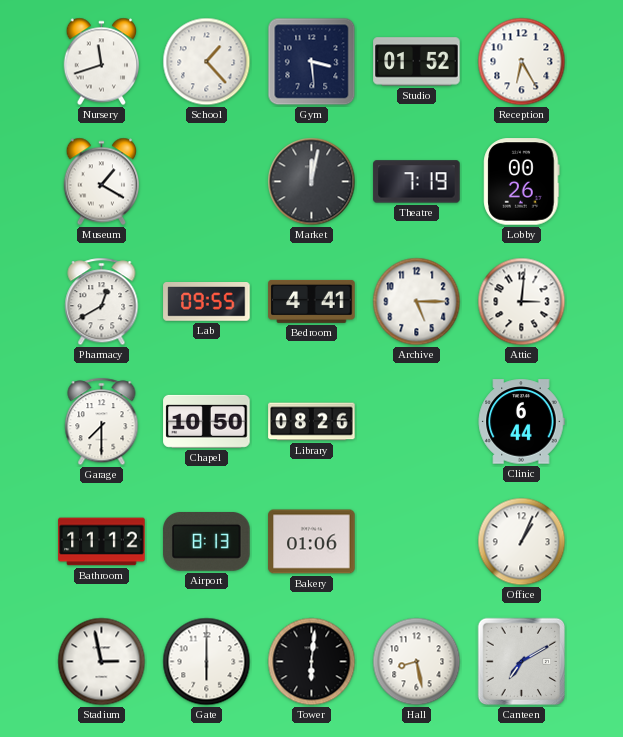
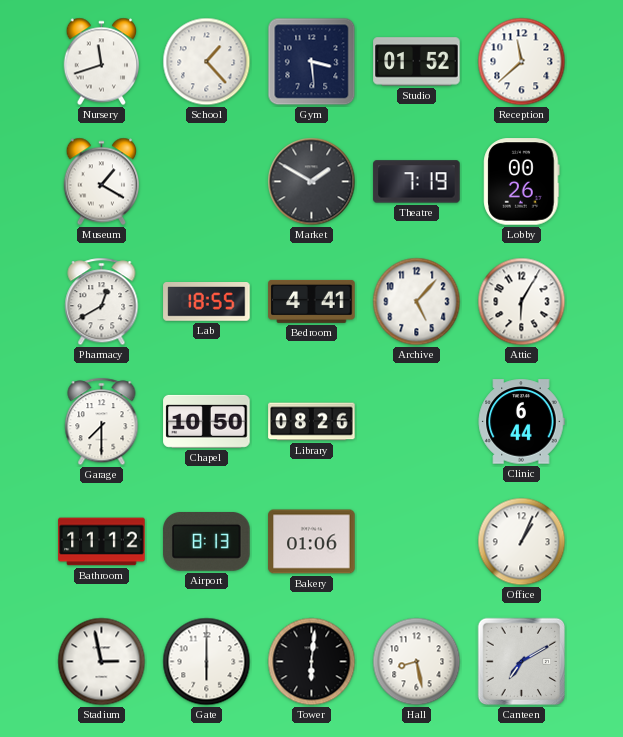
Reception: 6:25 -> 11:38 (522, 62)
Market: 12:02 -> 1:50 (312, 182)
Lab: 09:55 -> 18:55 (207, 302)
Archive: 5:15 -> 5:07 (417, 302)
Attic: 3:01 -> 6:05 (522, 302)
